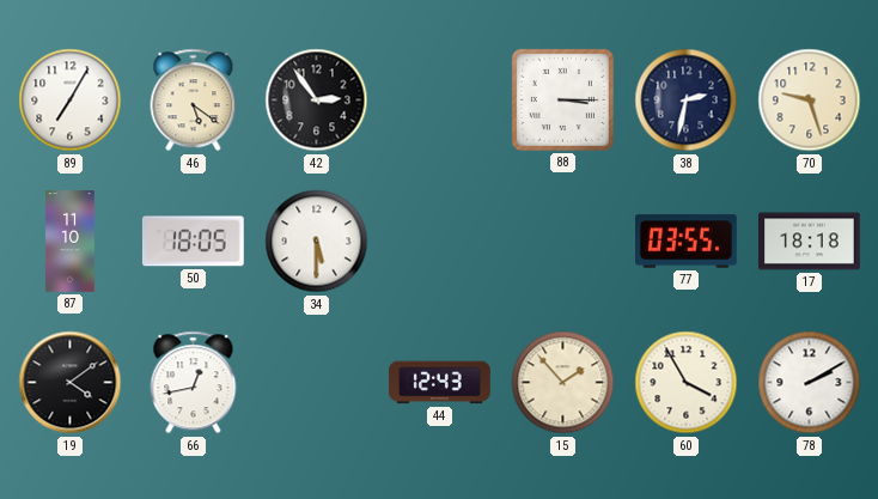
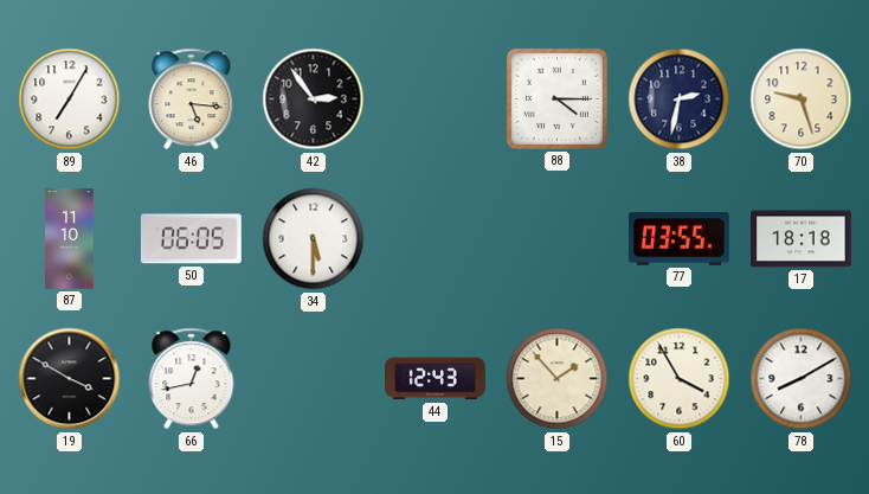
46: 5:21 -> 5:16 (192, 100)
88: 3:15 -> 4:15 (556, 98)
50: 18:05 -> 06:05 (191, 239)
19: 4:09 -> 3:50 (70, 379)
78: 2:10 -> 8:10 (802, 379)
